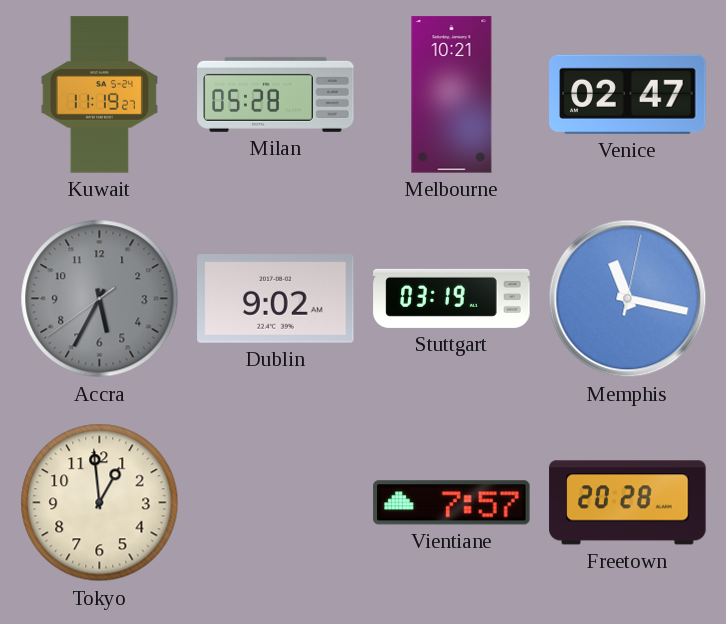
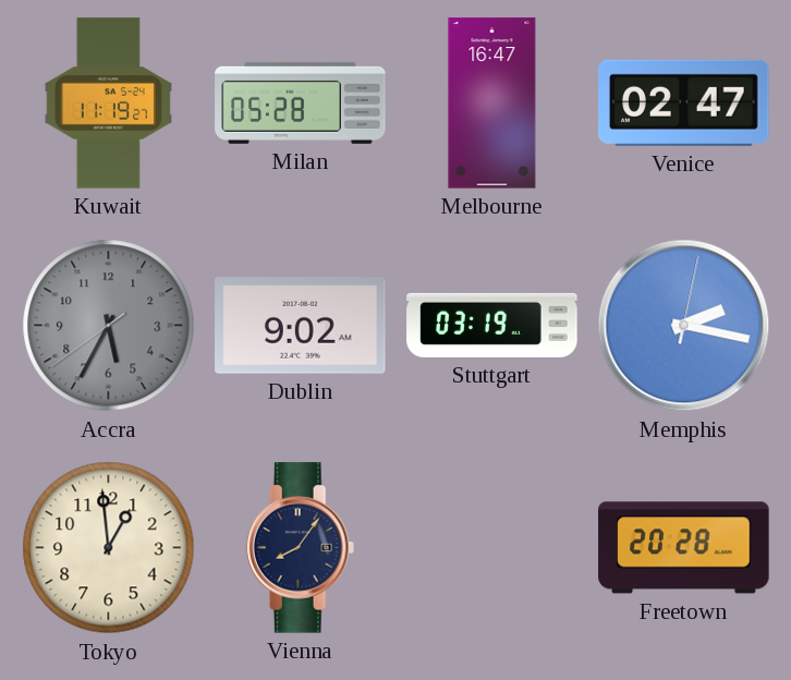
Melbourne: 10:21 -> 16:47 (492, 104)
Memphis: 11:17 -> 2:17 (684, 326)
Vienna: none -> 8:06 (301, 548)
Vientiane: 7:57 -> none (452, 503)
